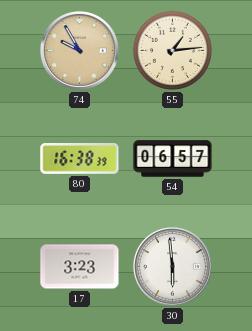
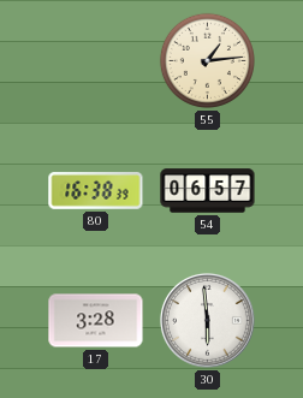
74: 9:55 -> none (79, 50)
17: 3:23 -> 3:28 (96, 321)
